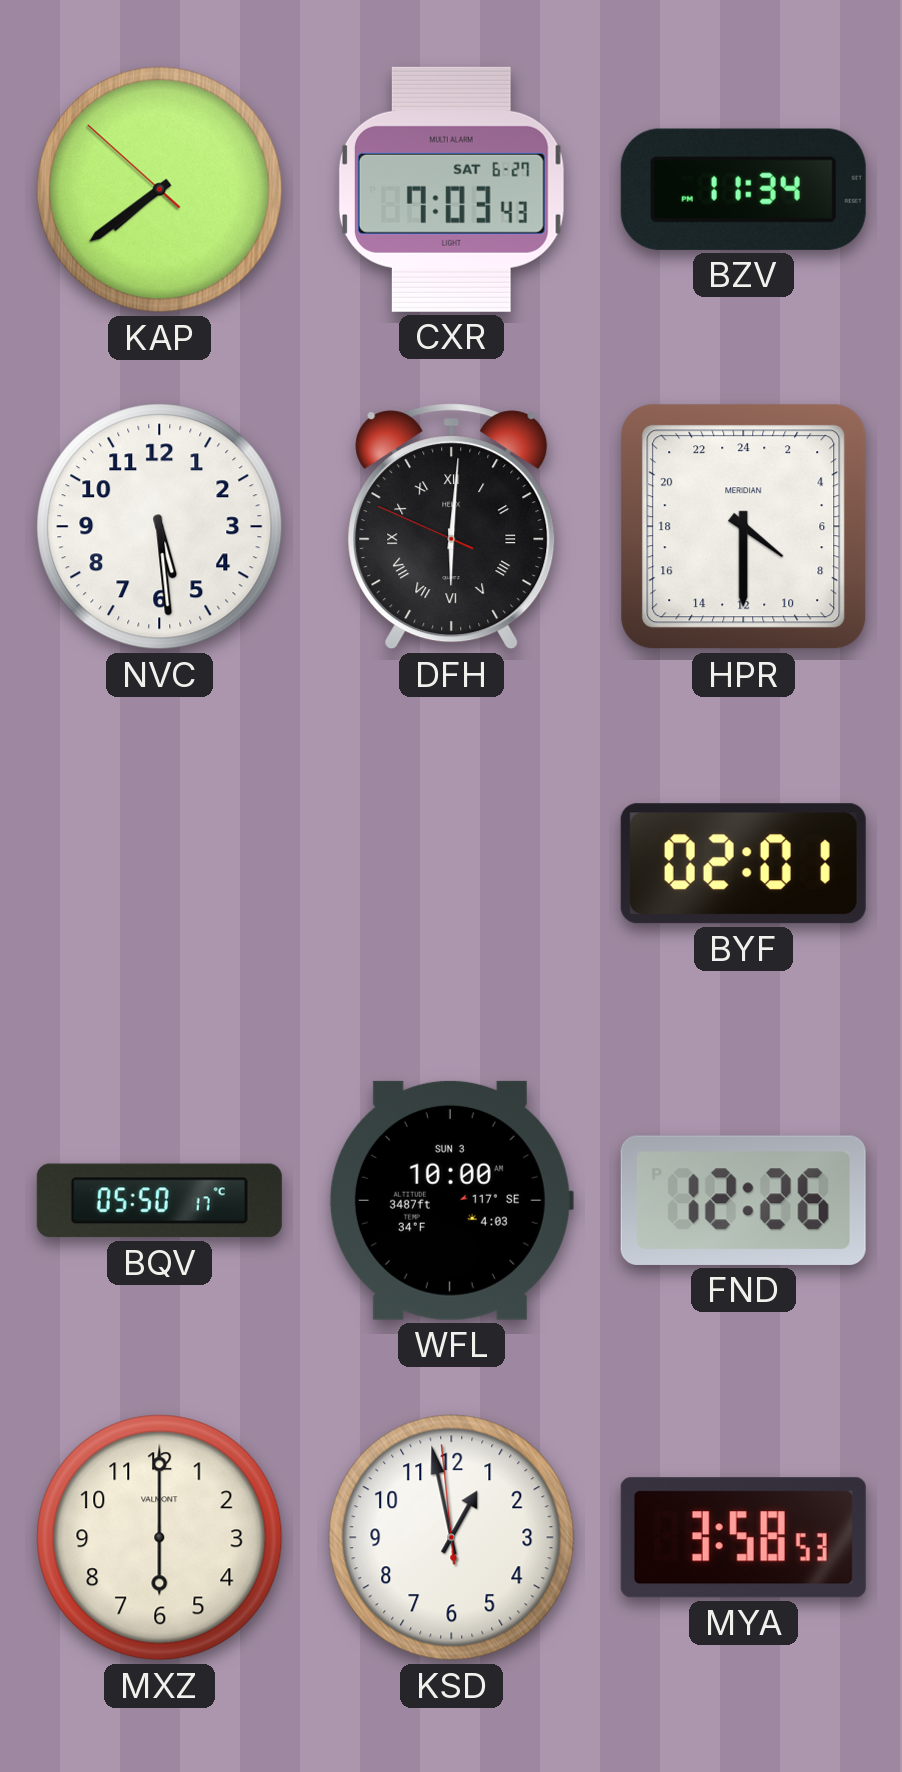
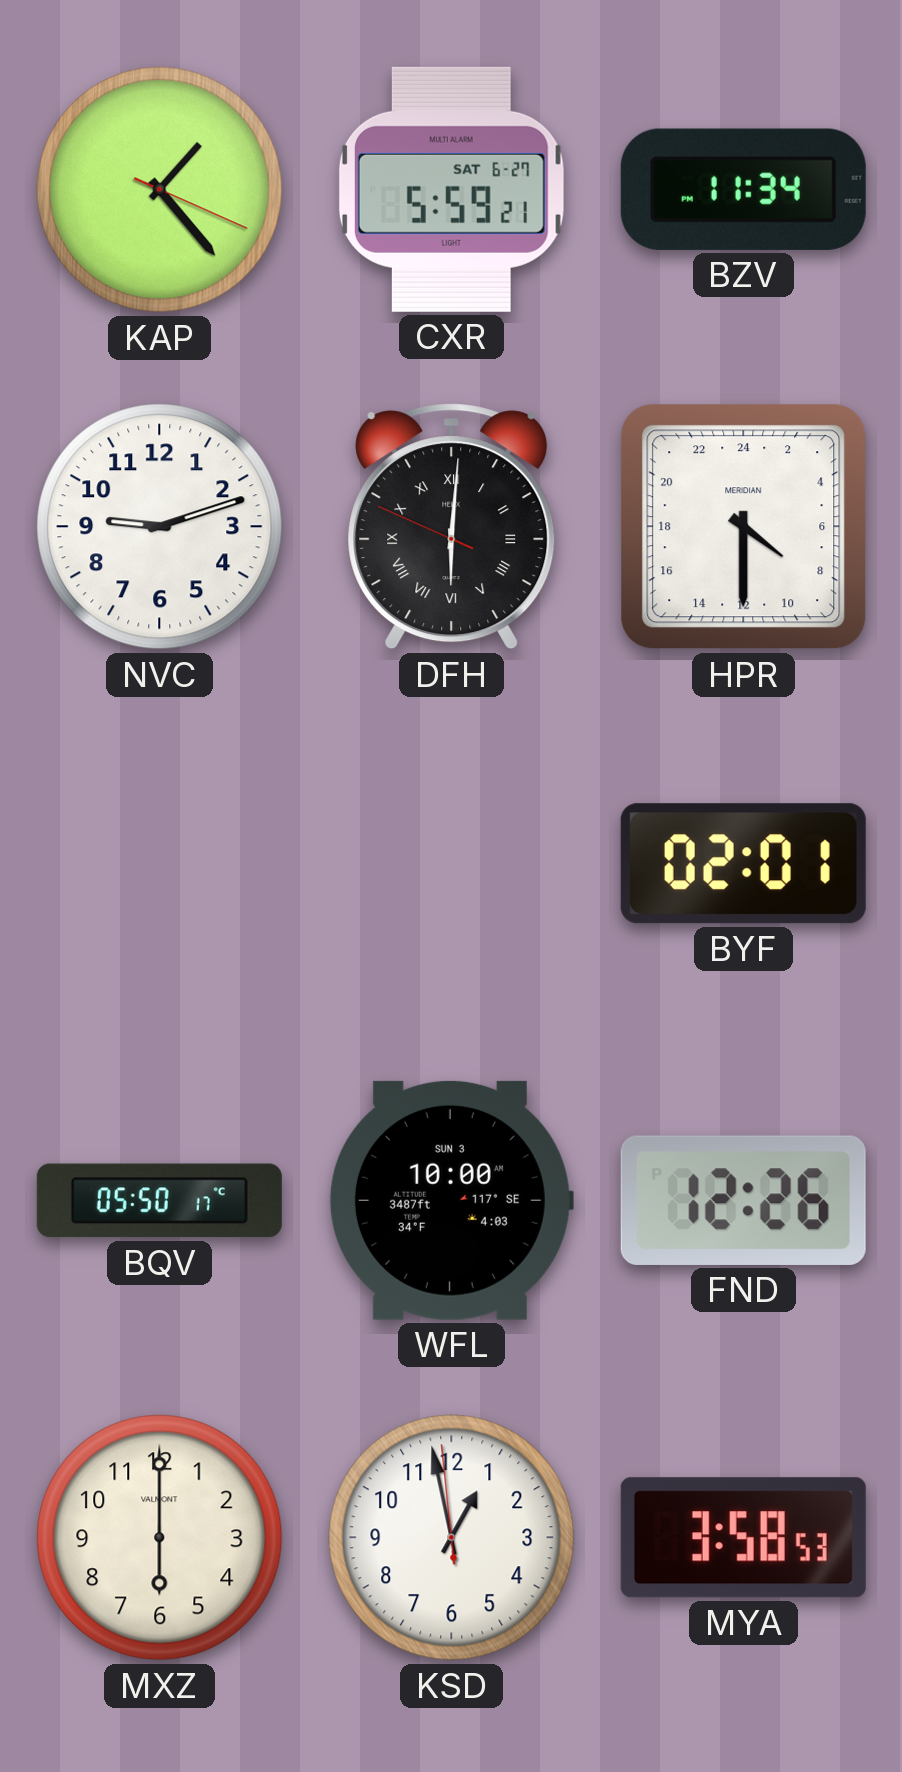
KAP: 7:38 -> 1:23 (160, 190)
CXR: 7:03 -> 5:59 (451, 189)
NVC: 5:29 -> 9:12 (160, 527)
